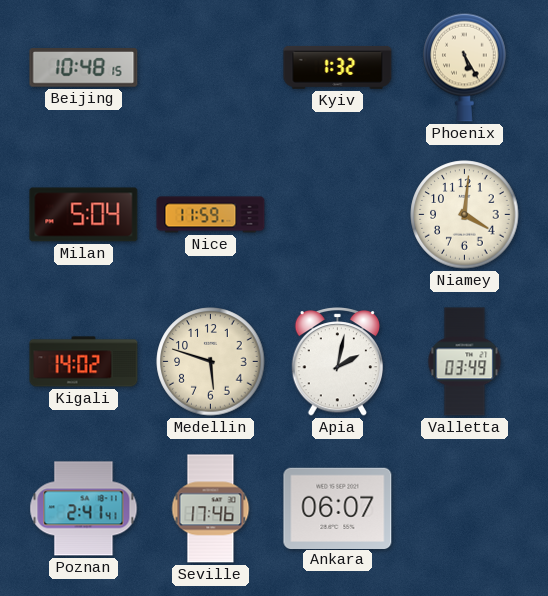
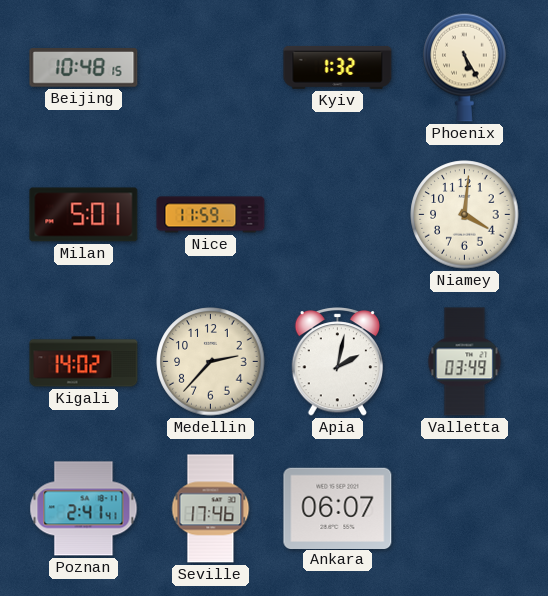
Milan: 5:04 -> 5:01 (84, 215)
Medellin: 5:48 -> 2:37 (211, 362)
